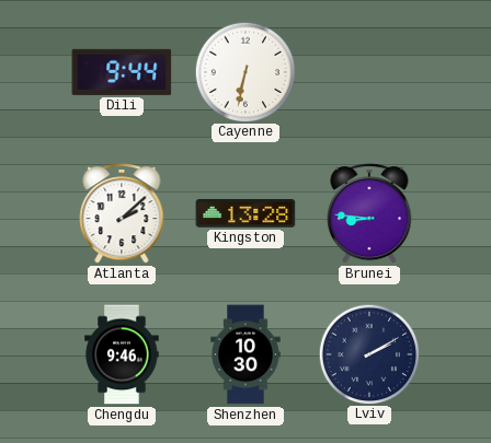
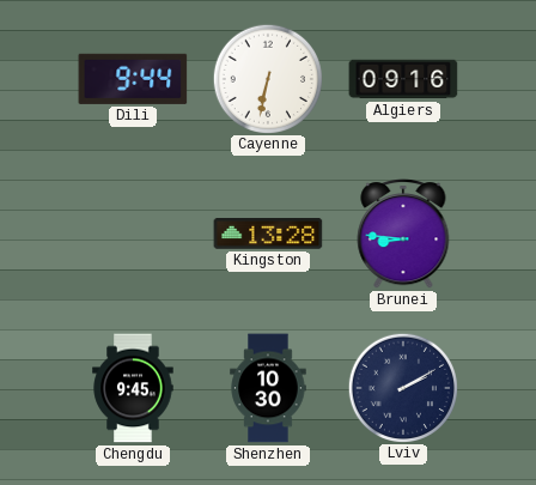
Algiers: none -> 09:16 (403, 79)
Atlanta: 2:08 -> none (122, 214)
Chengdu: 9:46 -> 9:45 (133, 388)
